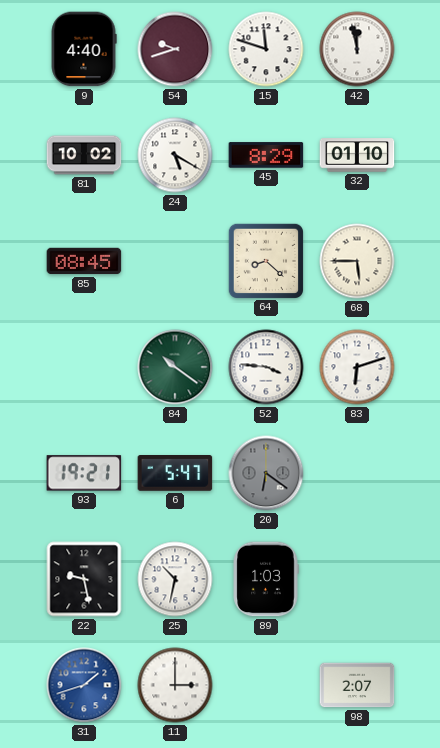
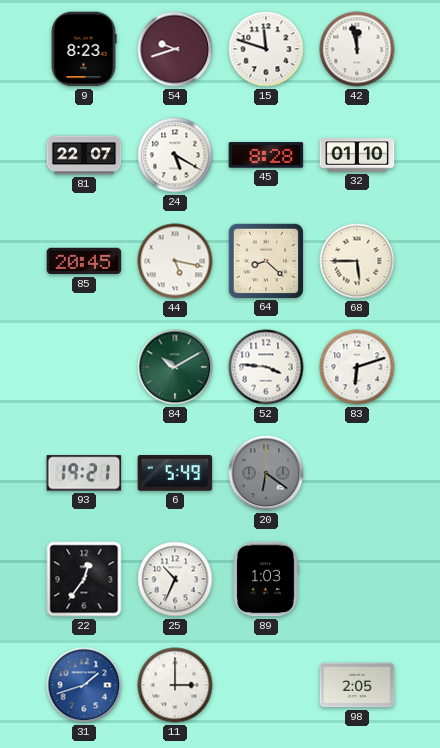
9: 4:40 -> 8:23 (84, 49)
81: 10:02 -> 22:07 (84, 155)
45: 8:29 -> 8:28 (266, 155)
85: 08:45 -> 20:45 (84, 261)
44: none -> 5:17 (175, 261)
84: 10:21 -> 10:10 (175, 367)
6: 5:47 -> 5:49 (175, 474)
22: 9:28 -> 12:36 (84, 579)
25: 10:32 -> 10:34 (175, 579)
98: 2:07 -> 2:05 (357, 685)
